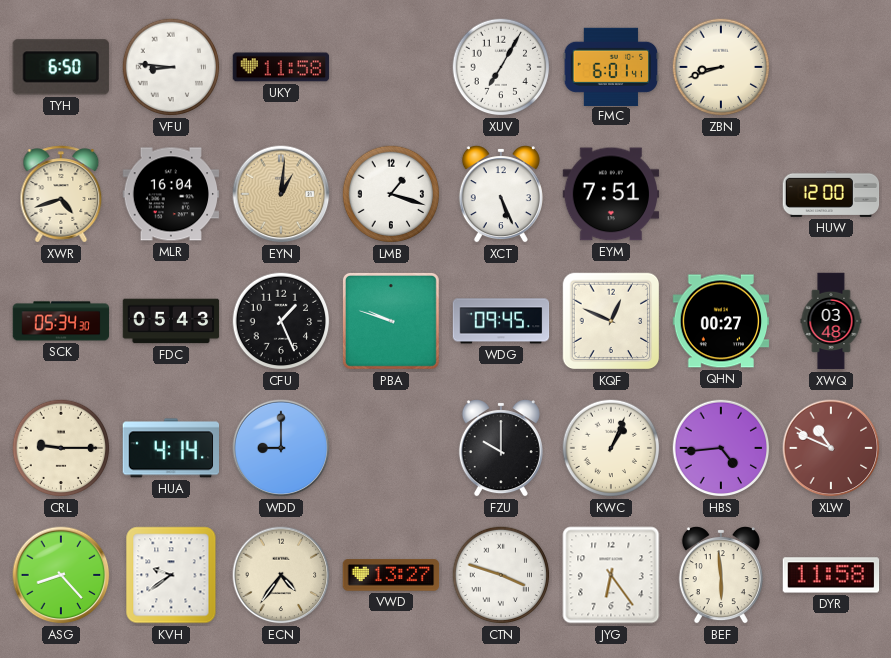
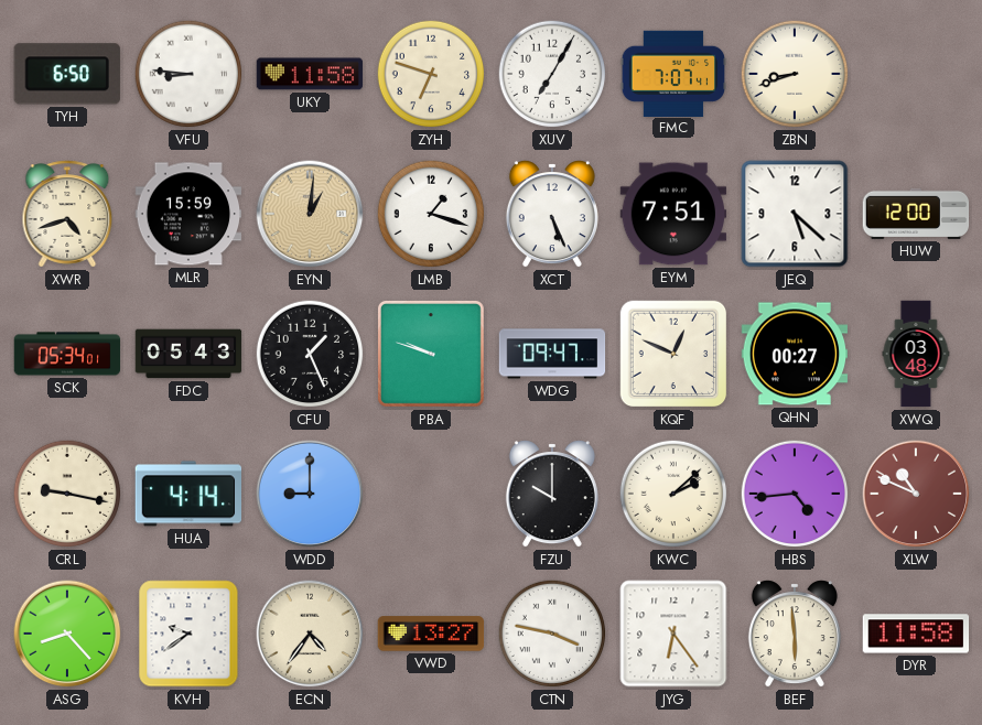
ZYH: none -> 6:48 (431, 74)
FMC: 6:01 -> 7:07 (673, 73)
MLR: 16:04 -> 15:59 (188, 214)
JEQ: none -> 5:22 (795, 214)
SCK: 05:34:30 -> 05:34:01 (67, 354)
WDG: 09:45 -> 09:47 (552, 354)
CRL: 9:15 -> 9:17 (67, 494)
KWC: 1:04 -> 2:08 (673, 494)
CTN: 3:48 -> 3:47 (552, 634)
